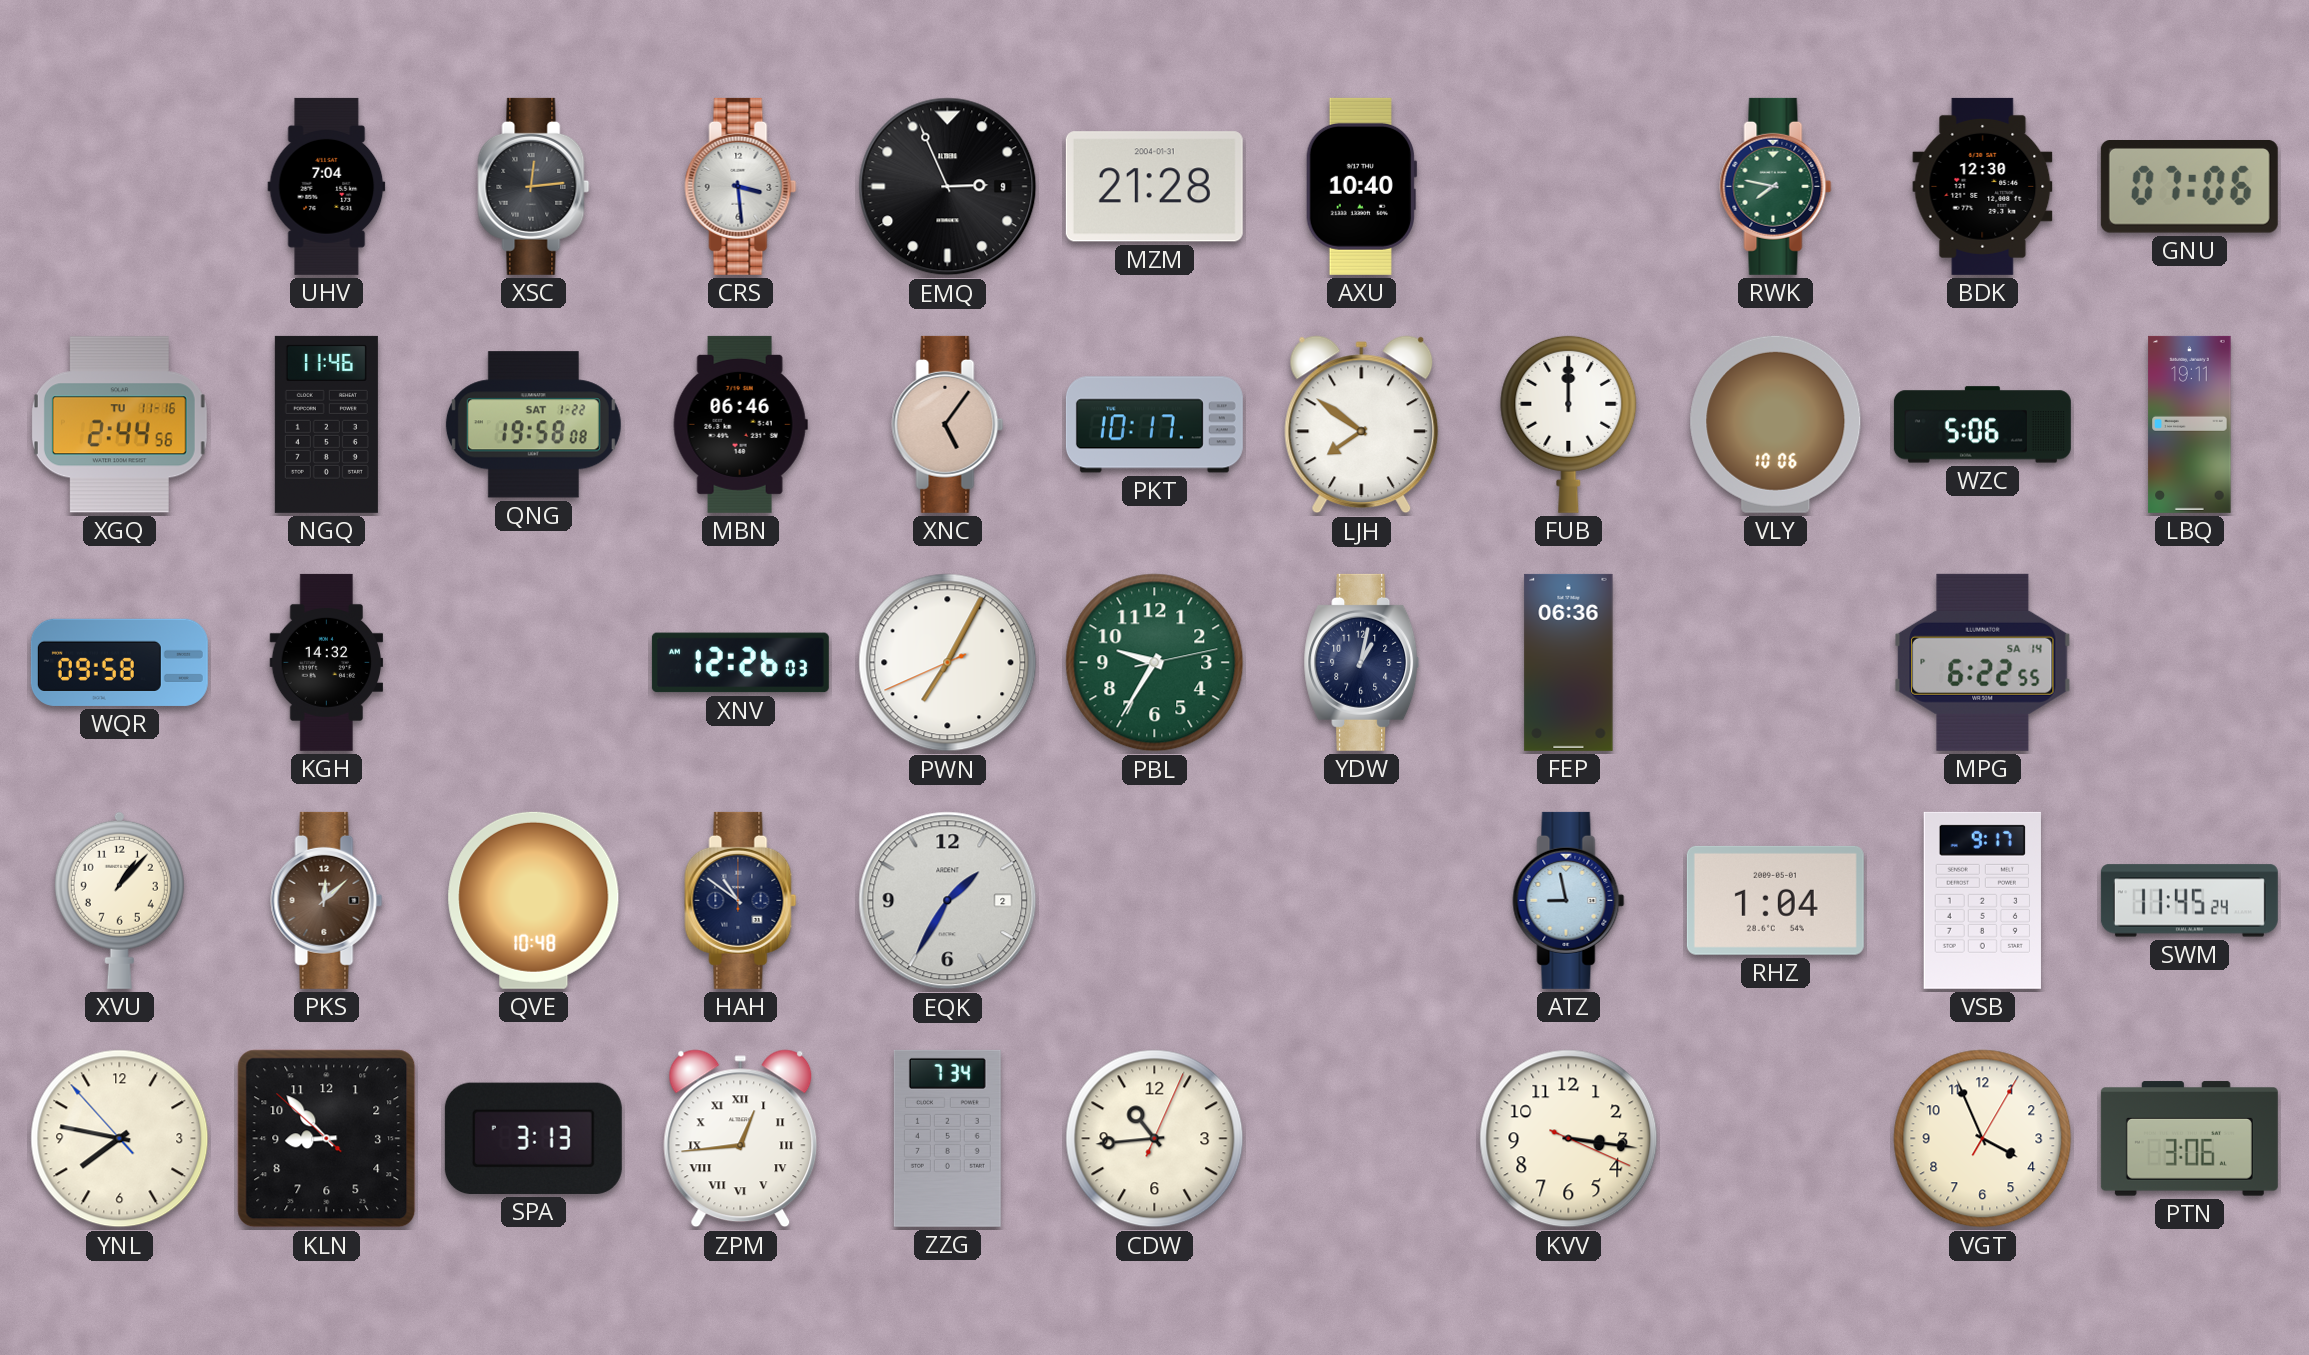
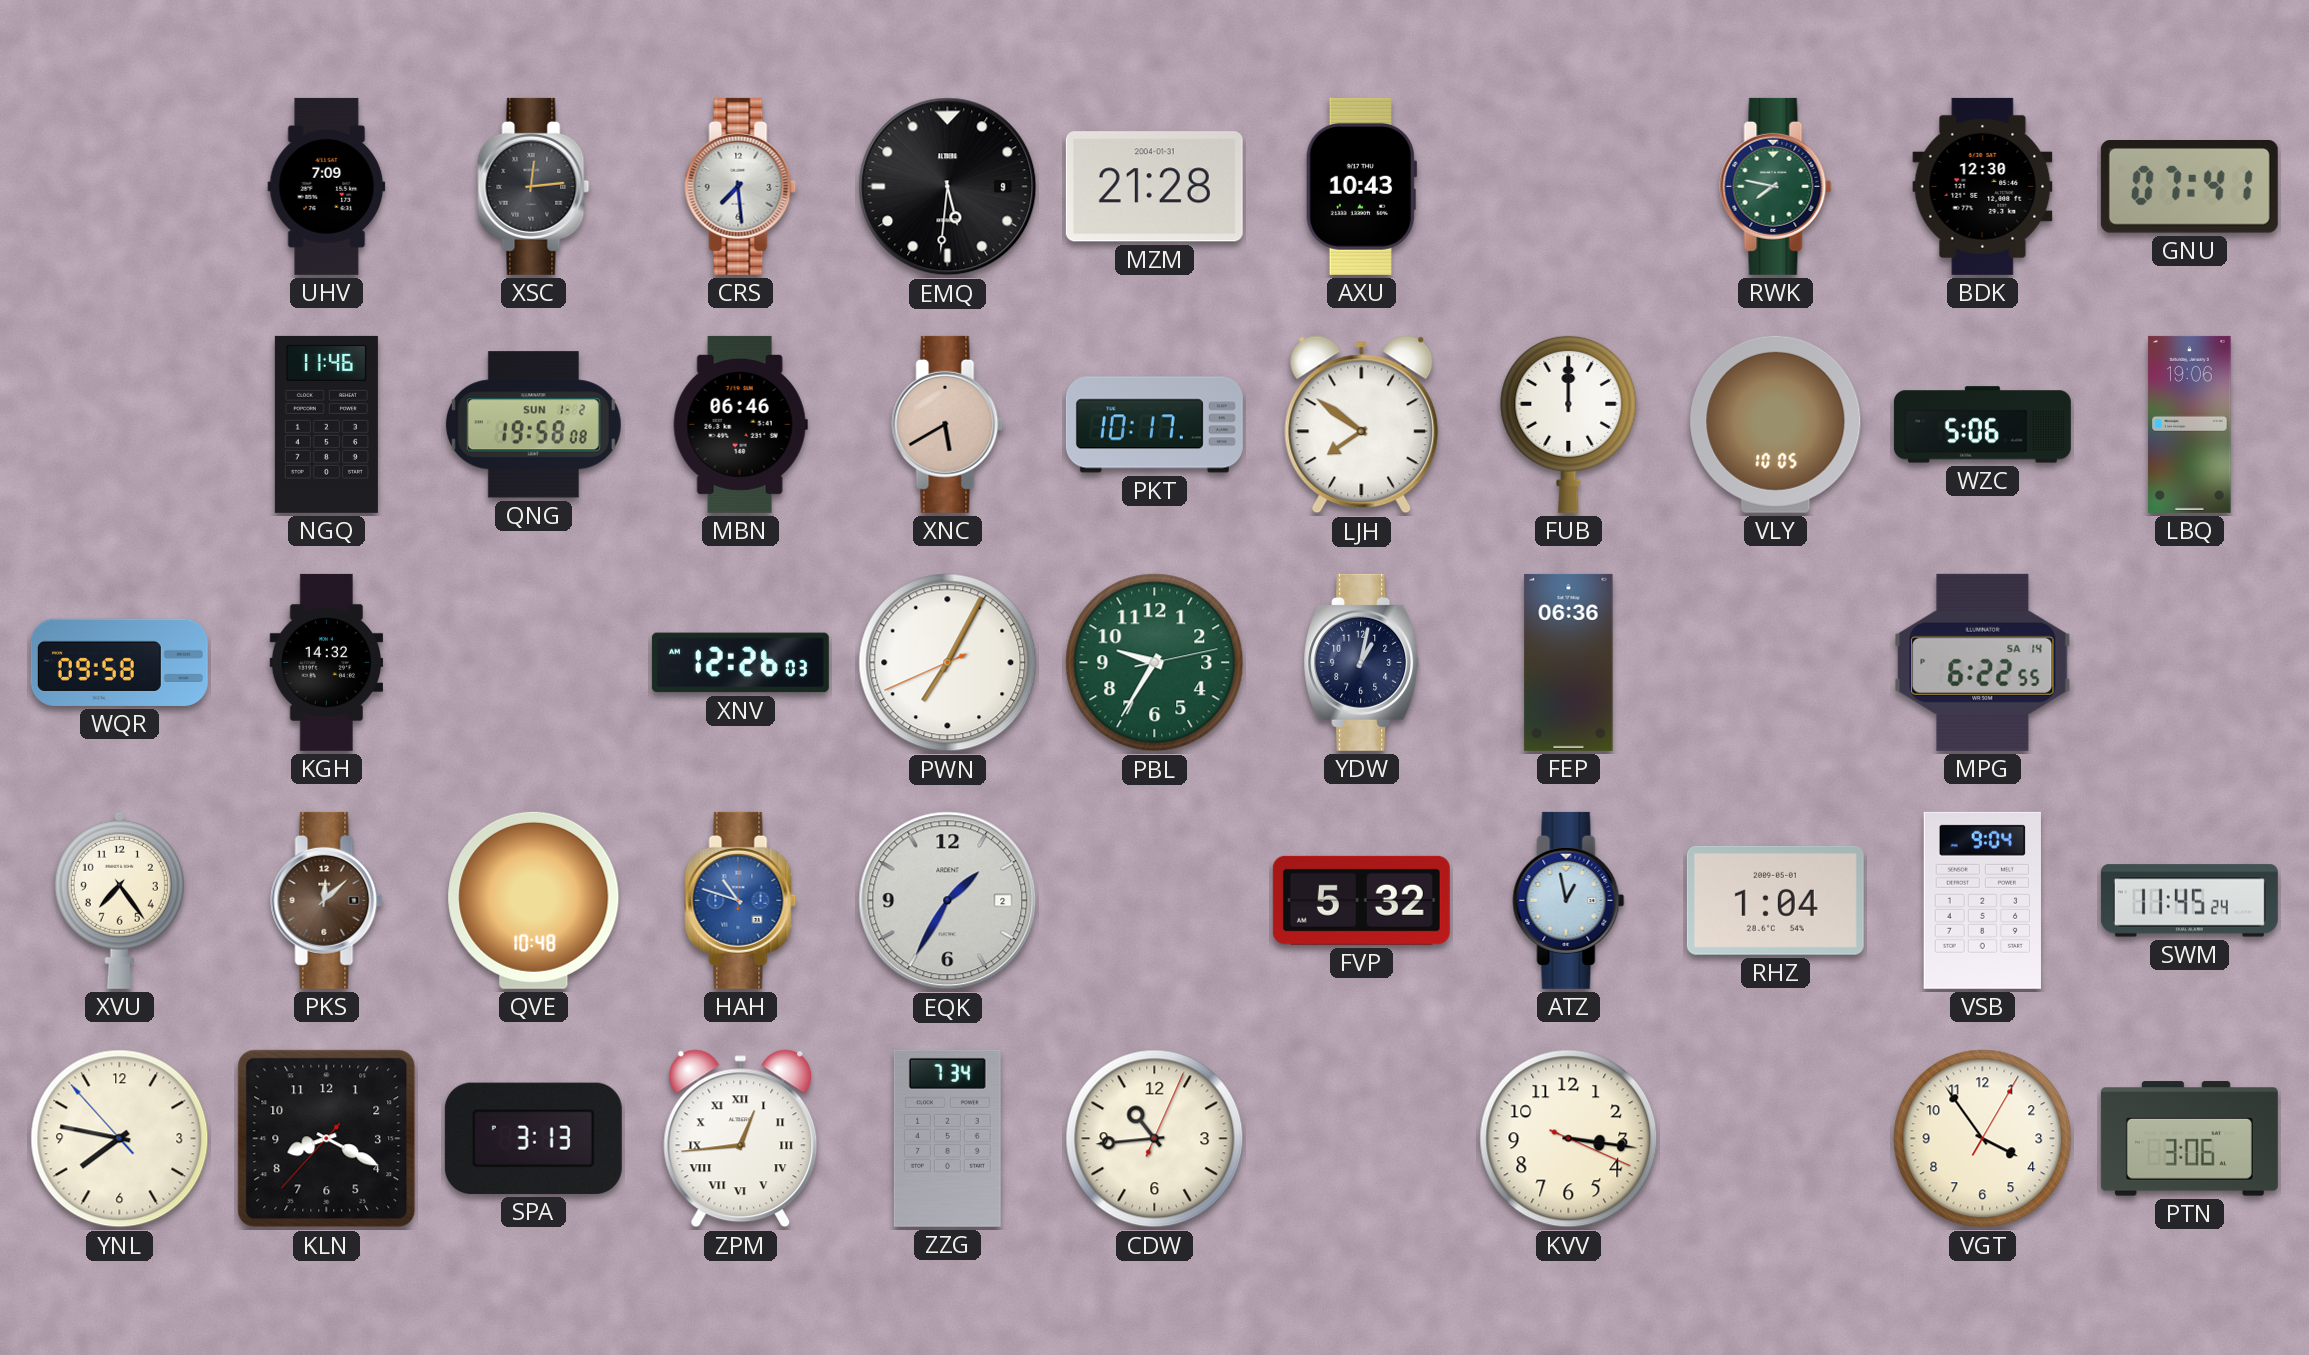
UHV: 7:04 -> 7:09 (327, 186)
CRS: 3:29 -> 7:29 (741, 186)
EMQ: 2:56 -> 5:31 (948, 187)
AXU: 10:40 -> 10:43 (1361, 186)
GNU: 07:06 -> 07:41 (2189, 187)
XGQ: 2:44 -> none (119, 425)
QNG date: SAT 1-22 -> SUN 1-2 (533, 425)
XNC: 5:06 -> 5:40 (948, 424)
VLY: 10:06 -> 10:05 (1776, 424)
LBQ: 19:11 -> 19:06 (2190, 424)
XVU: 1:07 -> 7:24 (119, 900)
HAH: 10:51 -> 10:48 (741, 900)
HAH dial: navy -> blue (741, 900)
FVP: none -> 5:32 (1361, 900)
ATZ: 8:58 -> 12:58 (1569, 900)
VSB: 9:17 -> 9:04 (1982, 900)
KLN: 8:52 -> 8:19 (327, 1139)
VGT: 3:56 -> 3:54 (1983, 1139)
